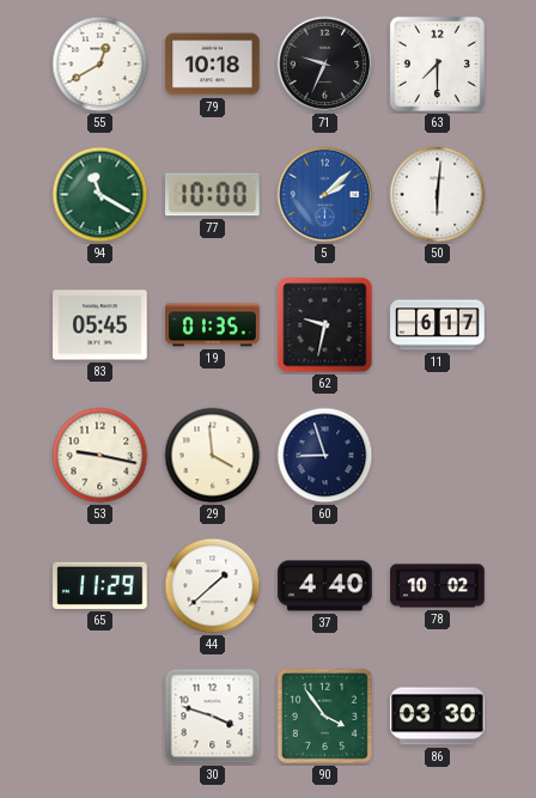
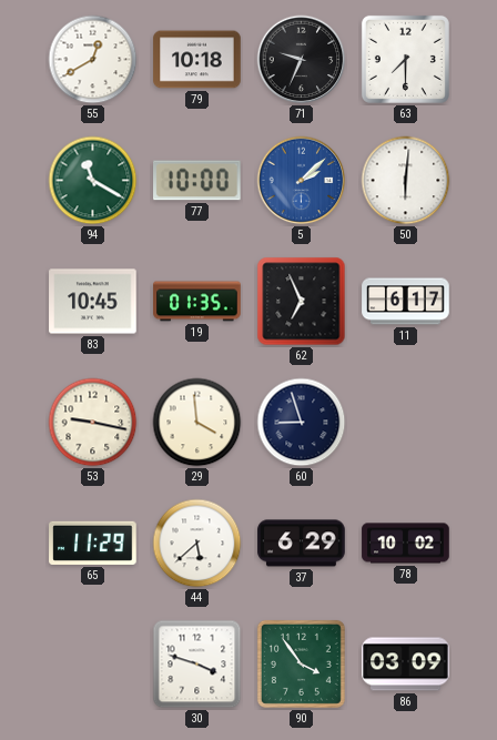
83: 05:45 -> 10:45 (93, 302)
62: 9:32 -> 6:56 (302, 302)
44: 1:38 -> 5:38 (197, 544)
37: 4:40 -> 6:29 (302, 544)
86: 03:30 -> 03:09 (406, 665)
